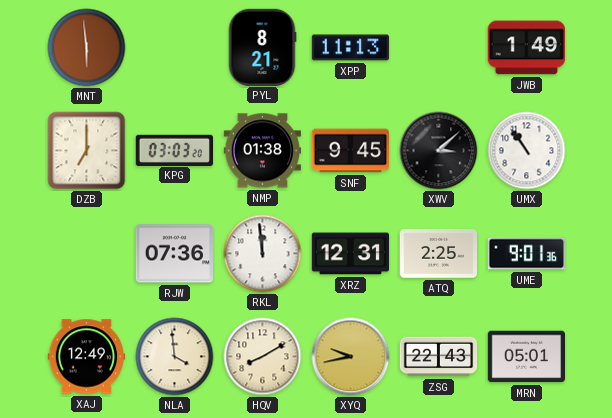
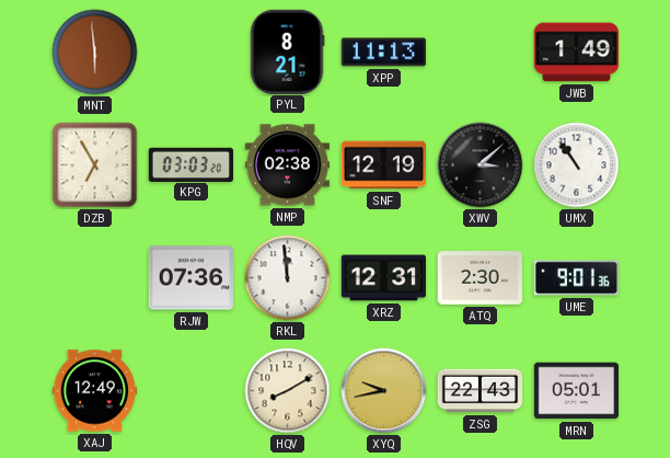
DZB: 7:00 -> 6:55 (95, 165)
NMP: 01:38 -> 02:38 (287, 165)
SNF: 9:45 -> 12:19 (383, 165)
ATQ: 2:25 -> 2:30 (480, 278)
NLA: 3:59 -> none (175, 357)
